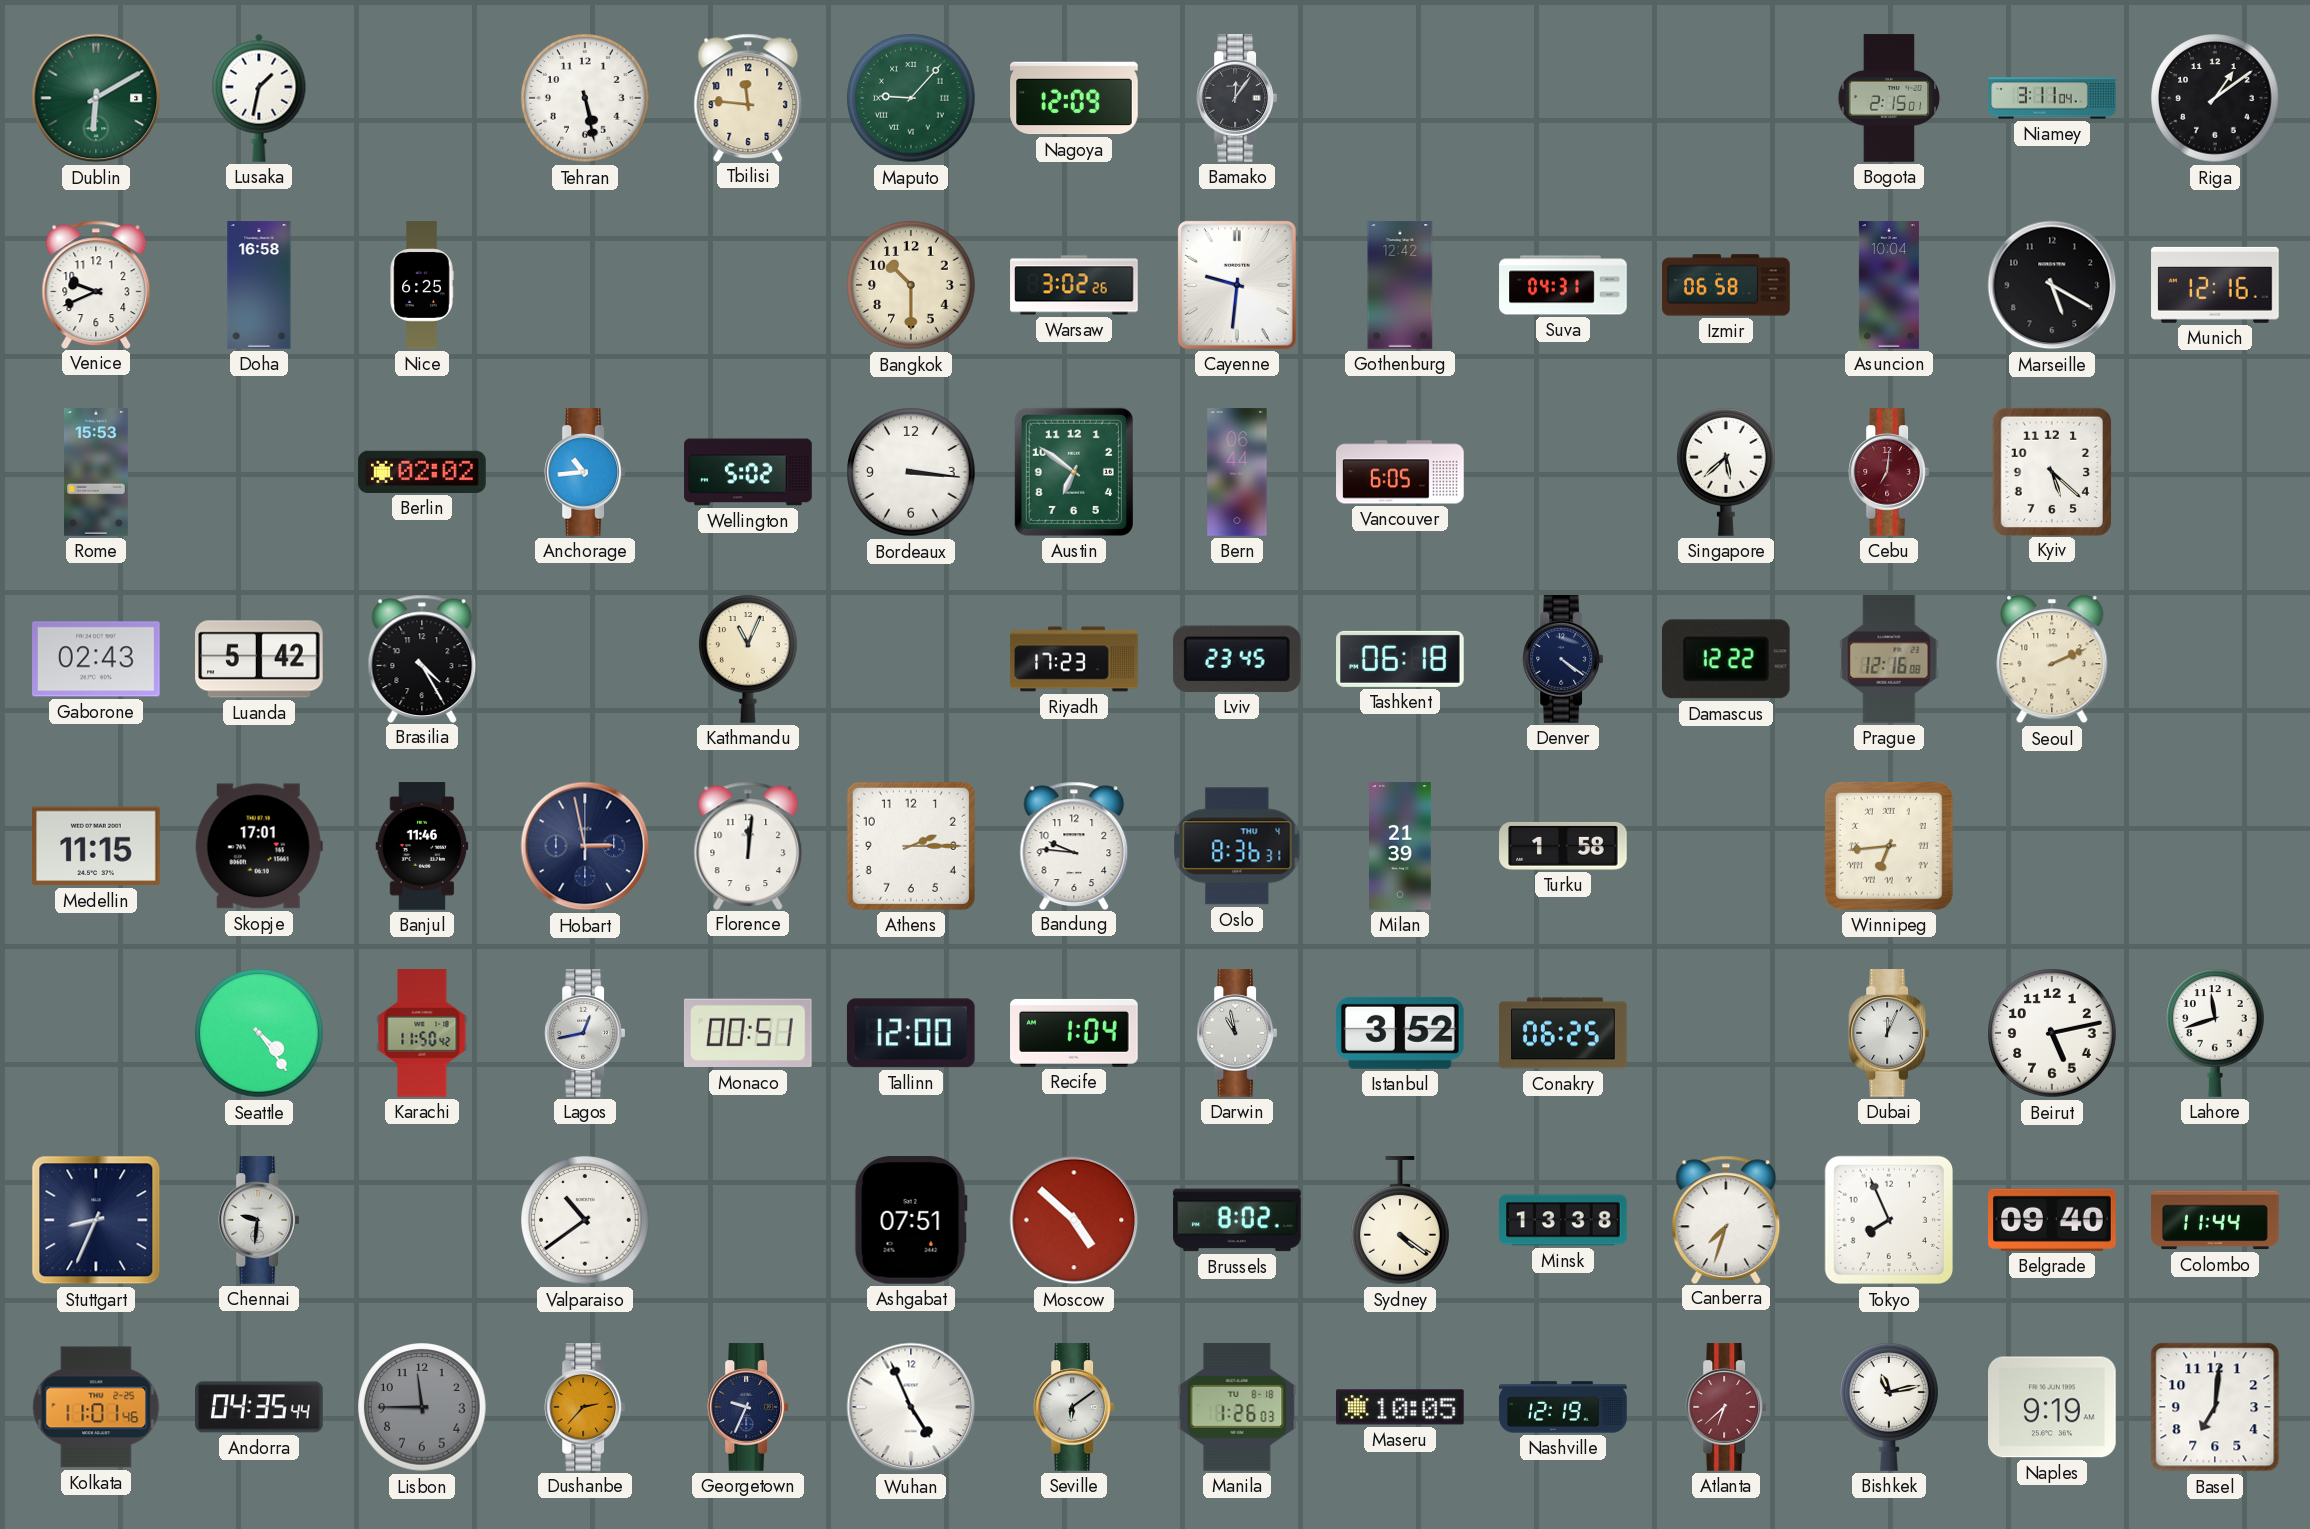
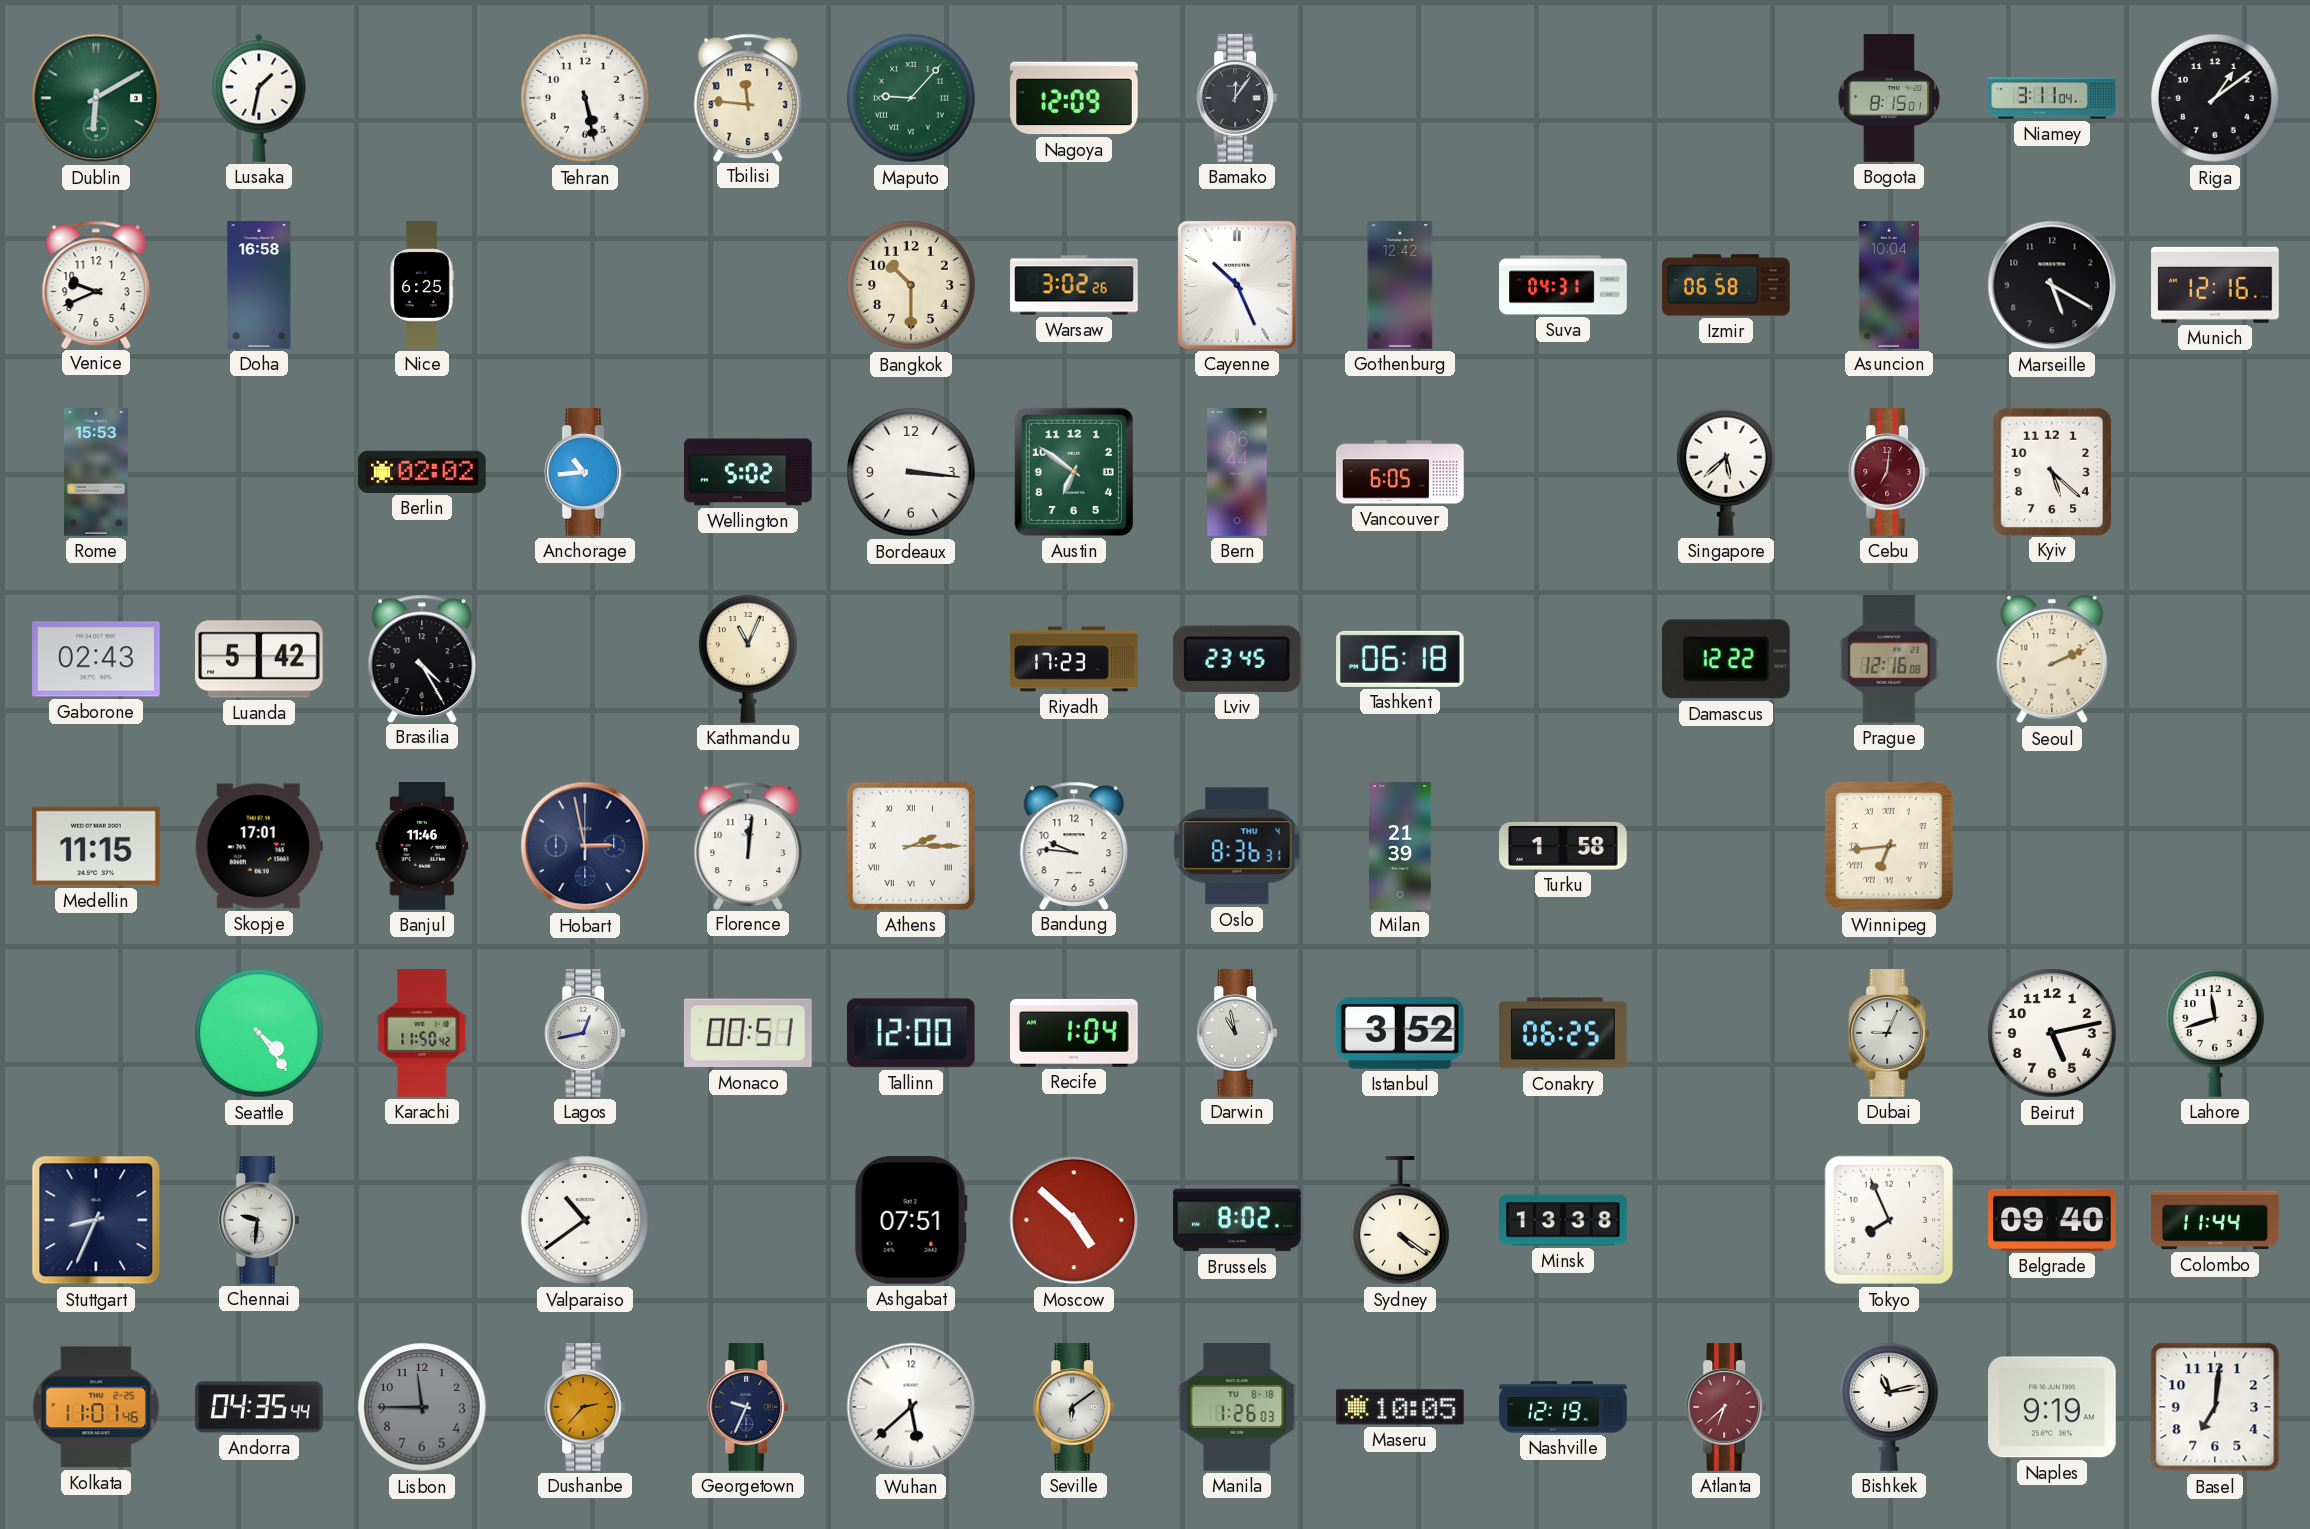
Bogota: 2:15 -> 8:15 (1889, 98)
Cayenne: 9:31 -> 10:26 (1237, 285)
Denver: 4:21 -> none (1563, 659)
Athens numerals: Arabic -> Roman (911, 846)
Dubai: 12:04 -> 9:04 (1889, 1033)
Canberra: 7:33 -> none (1726, 1219)
Wuhan: 4:56 -> 5:38 (911, 1407)
